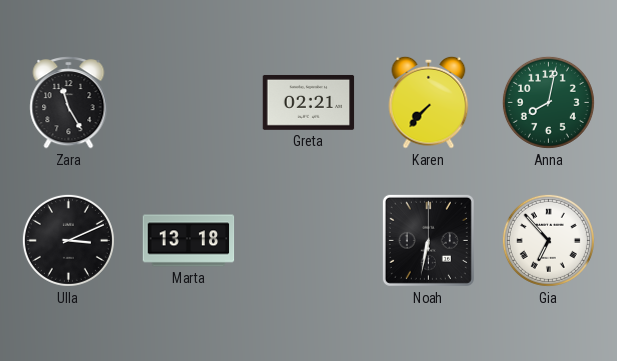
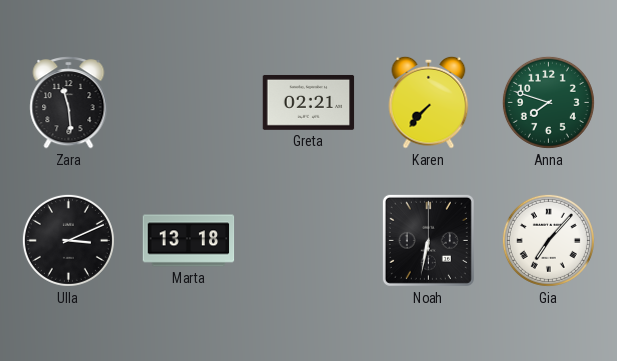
Zara: 11:25 -> 11:29 (69, 103)
Anna: 8:02 -> 7:48 (548, 102)
Gia: 6:53 -> 7:07 (548, 240)
